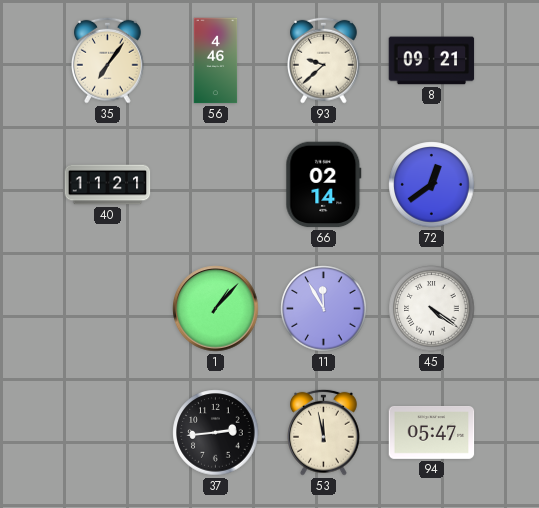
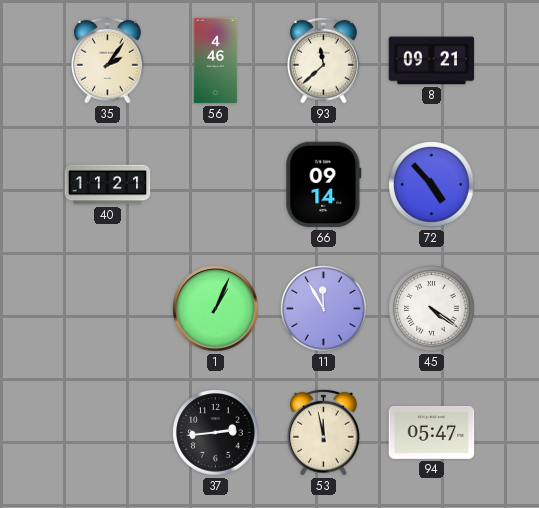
35: 7:06 -> 2:06 (108, 60)
93: 9:38 -> 11:38 (324, 60)
66: 02:14 -> 09:14 (324, 185)
72: 12:39 -> 4:53 (432, 185)
1: 1:07 -> 1:04 (216, 309)
